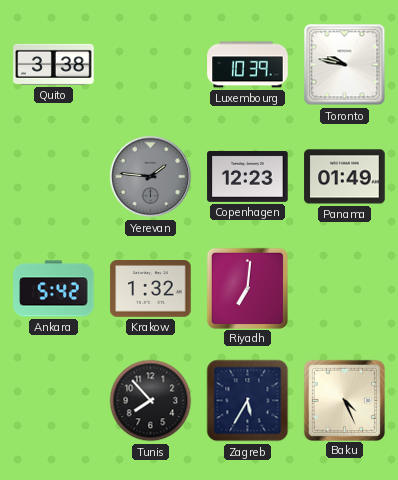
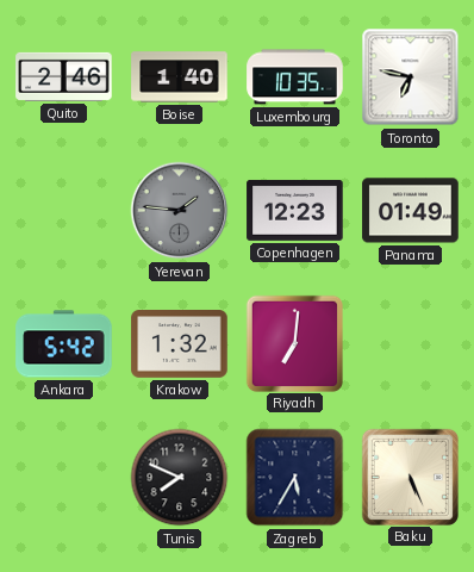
Quito: 3:38 -> 2:46 (64, 76)
Boise: none -> 1:40 (180, 77)
Luxembourg: 10:39 -> 10:35 (295, 77)
Toronto: 9:47 -> 6:47 (411, 77)
Tunis: 7:53 -> 7:49 (180, 478)
Baku: 4:26 -> 5:26 (410, 477)
